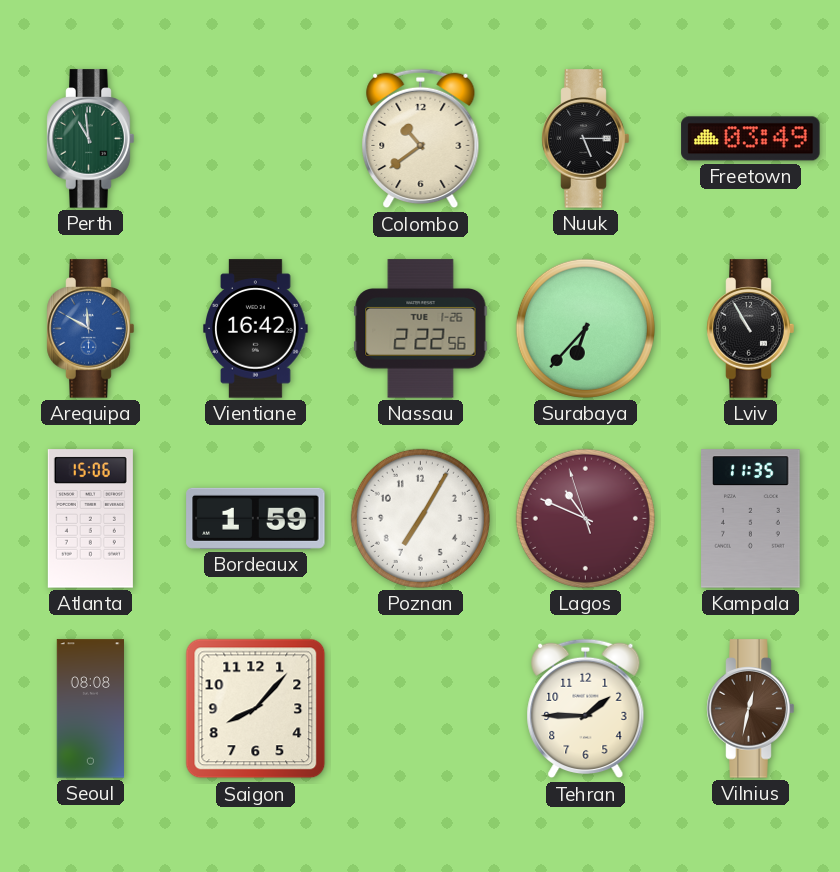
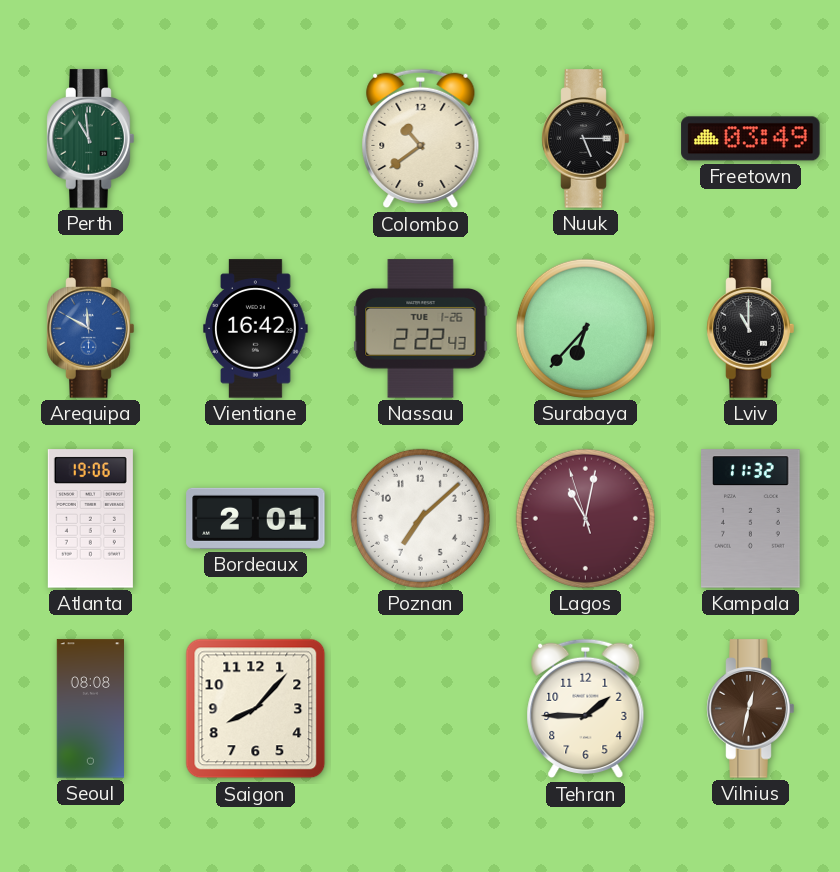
Nassau: 2:22:56 -> 2:22:43 (421, 329)
Lviv: 10:55 -> 11:00 (751, 329)
Atlanta: 15:06 -> 19:06 (90, 519)
Bordeaux: 1:59 -> 2:01 (256, 518)
Poznan: 7:05 -> 7:08 (420, 518)
Lagos: 10:48 -> 11:01 (585, 518)
Kampala: 11:35 -> 11:32 (751, 519)
